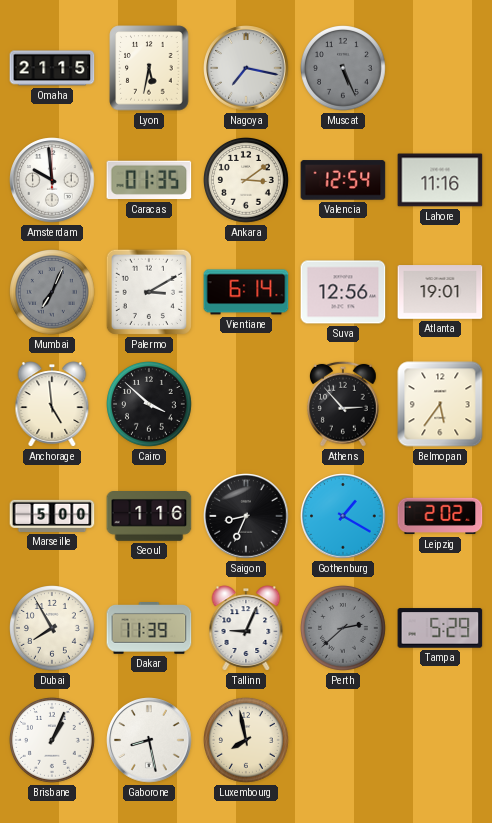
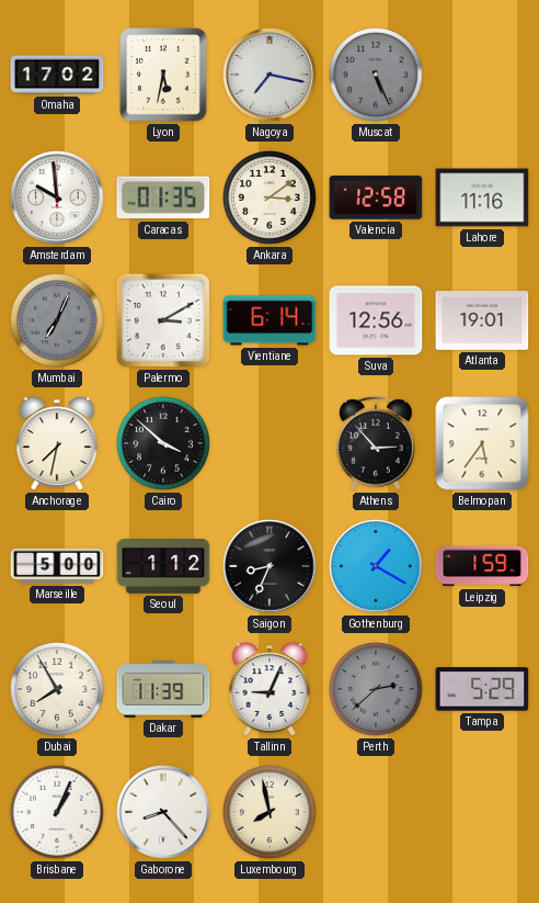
Omaha: 21:15 -> 17:02 (57, 75)
Valencia: 12:54 -> 12:58 (376, 197)
Anchorage: 4:59 -> 7:32 (57, 443)
Seoul: 1:16 -> 1:12 (163, 567)
Leipzig: 2:02 -> 1:59 (482, 566)
Gaborone: 8:28 -> 8:23 (163, 812)
